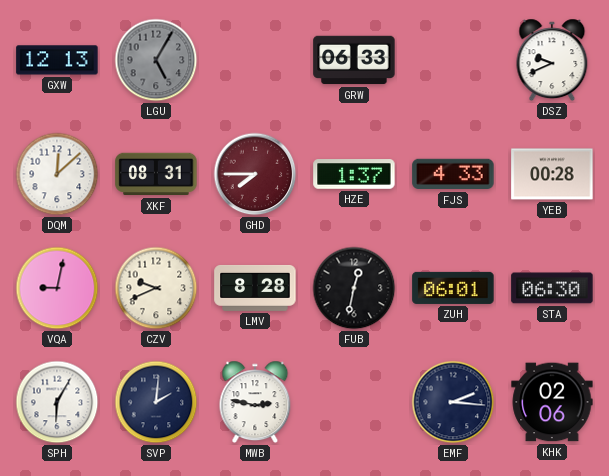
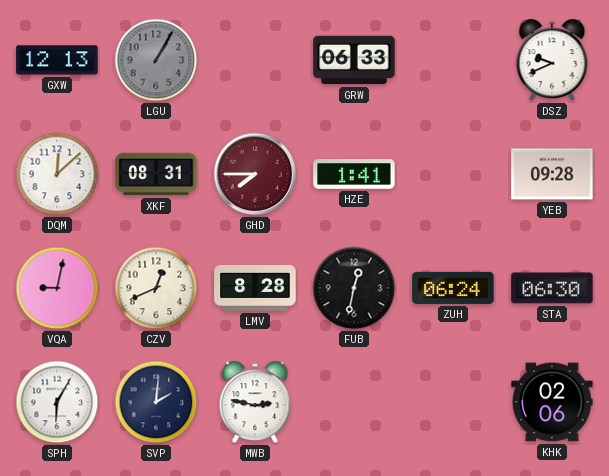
LGU: 5:05 -> 1:05 (156, 60)
HZE: 1:37 -> 1:41 (354, 174)
FJS: 4:33 -> none (453, 174)
YEB: 00:28 -> 09:28 (552, 174)
CZV: 9:41 -> 12:41 (156, 288)
ZUH: 06:01 -> 06:24 (453, 288)
EMF: 2:16 -> none (453, 402)
